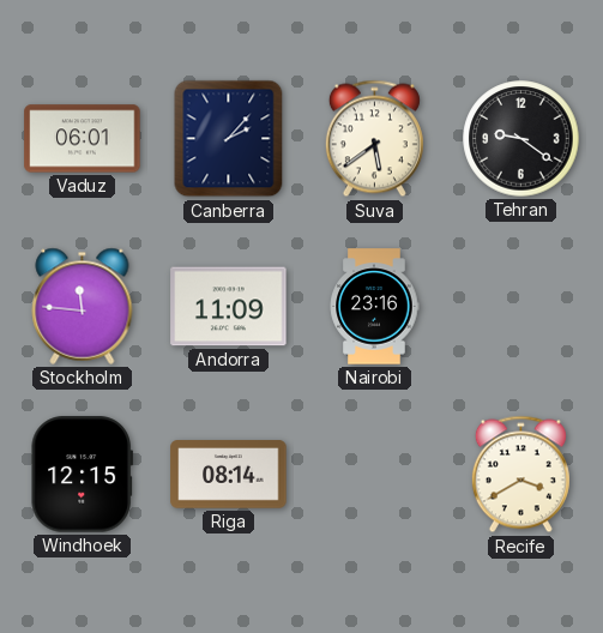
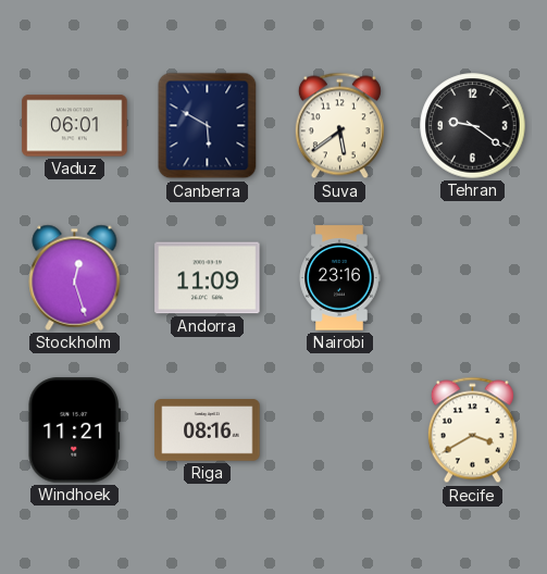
Canberra: 2:07 -> 5:50 (208, 126)
Stockholm: 11:46 -> 12:27 (75, 277)
Windhoek: 12:15 -> 11:21 (74, 430)
Riga: 08:14 -> 08:16 (208, 430)
